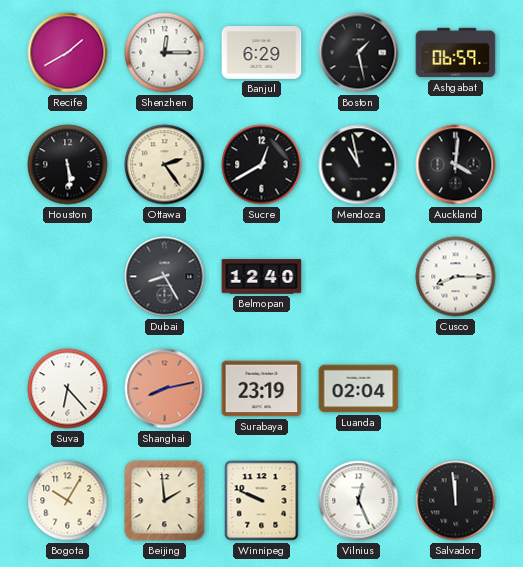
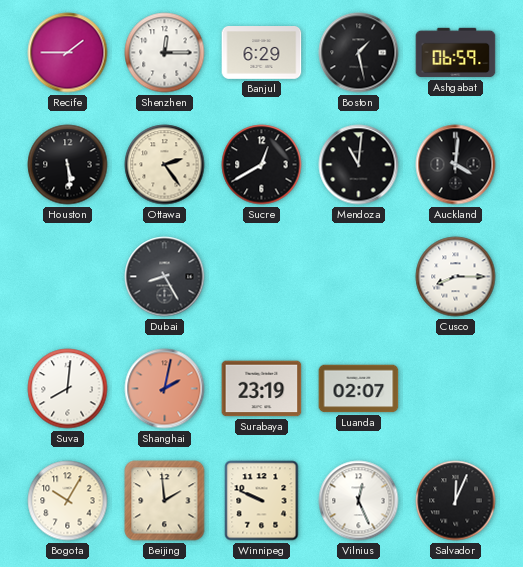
Recife: 1:40 -> 1:45 (68, 53)
Mendoza: 10:58 -> 11:01 (359, 165)
Belmopan: 12:40 -> none (262, 277)
Suva: 6:23 -> 8:01 (68, 389)
Shanghai: 8:13 -> 2:02 (165, 389)
Luanda: 02:04 -> 02:07 (359, 389)
Salvador: 11:59 -> 12:04 (456, 501)
